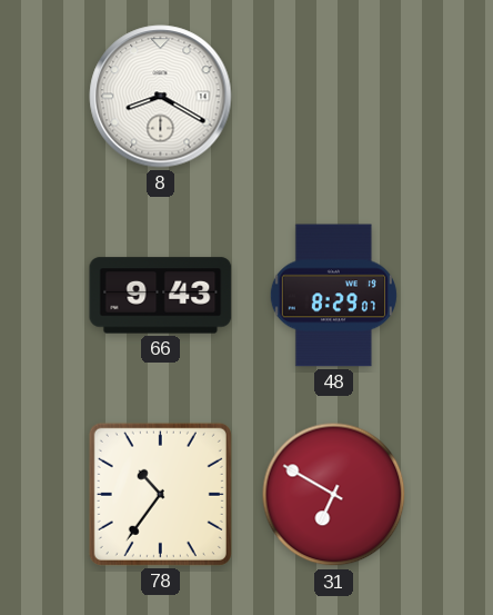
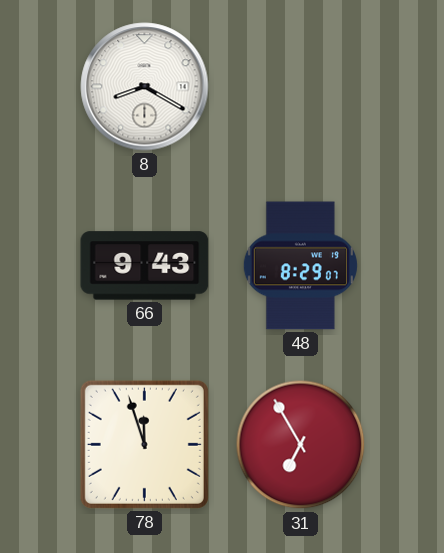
78: 10:36 -> 11:57 (144, 444)
31: 6:50 -> 6:55 (301, 445)
